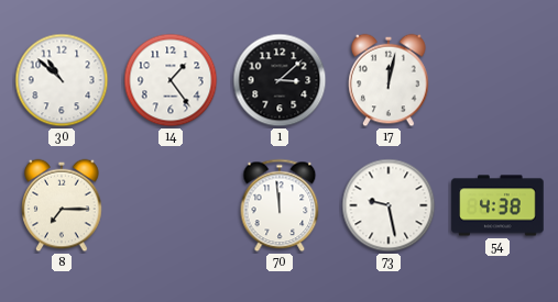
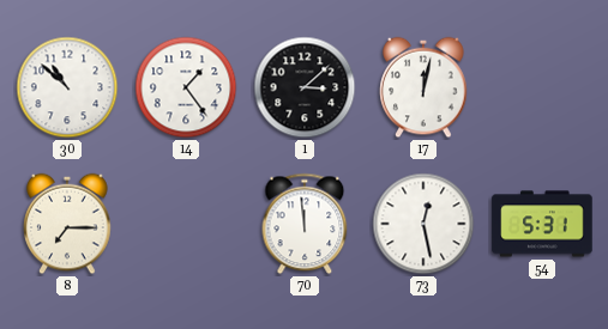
73: 9:28 -> 12:28 (423, 224)
54: 4:38 -> 5:31 (542, 224)
